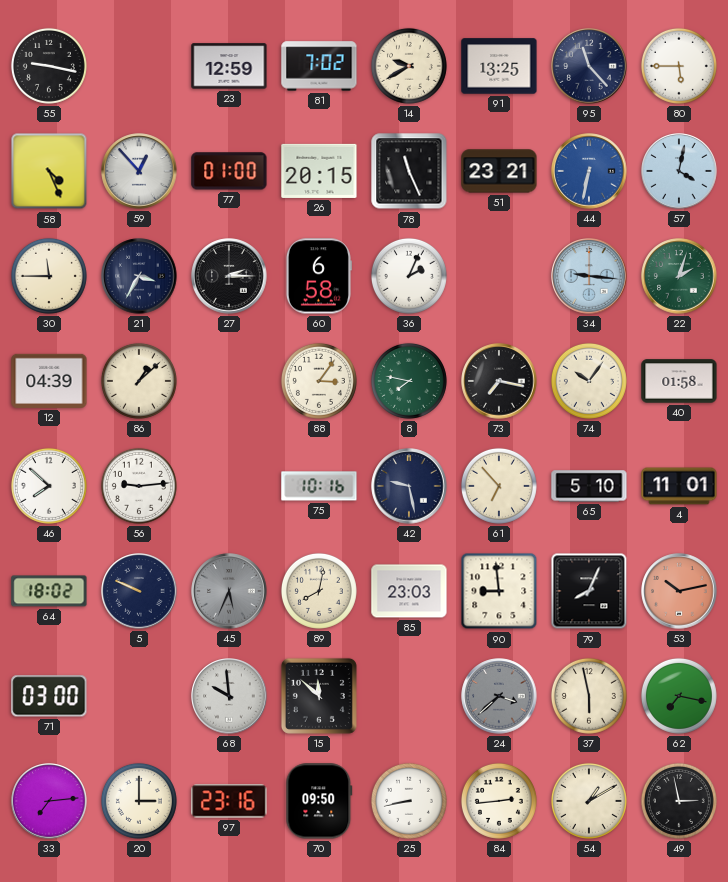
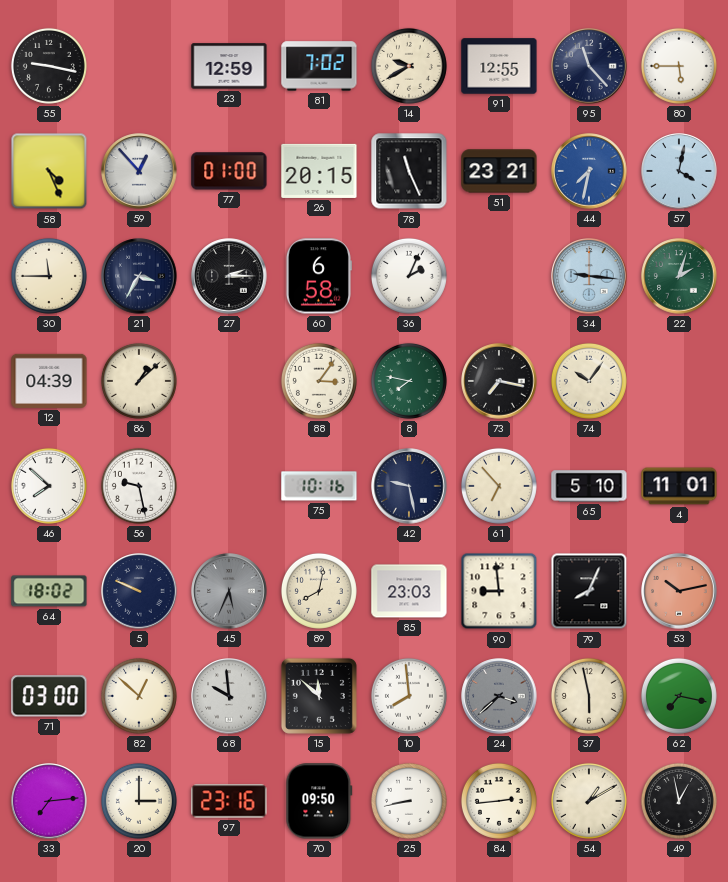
91: 13:25 -> 12:55 (499, 66)
44: 6:32 -> 7:32 (589, 171)
40: 01:58 -> none (679, 381)
56: 9:14 -> 9:28 (139, 486)
82: none -> 12:52 (139, 696)
10: none -> 7:59 (409, 696)
49: 2:58 -> 12:58 (679, 801)
